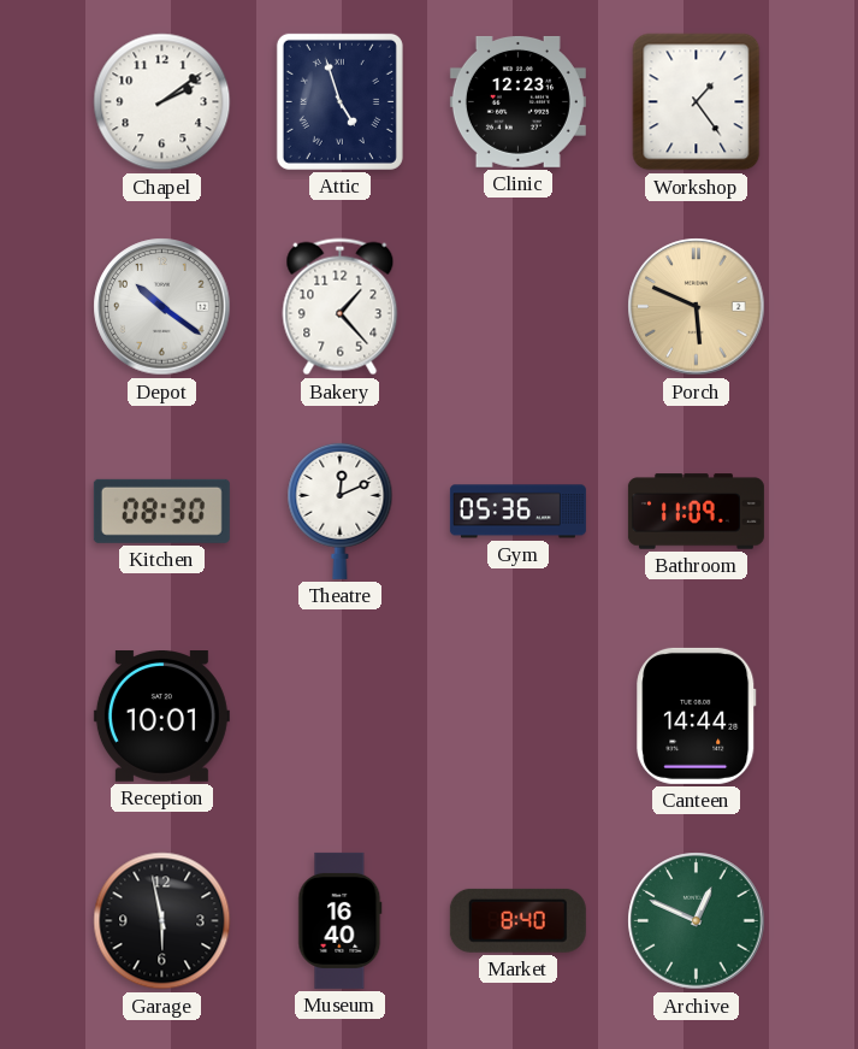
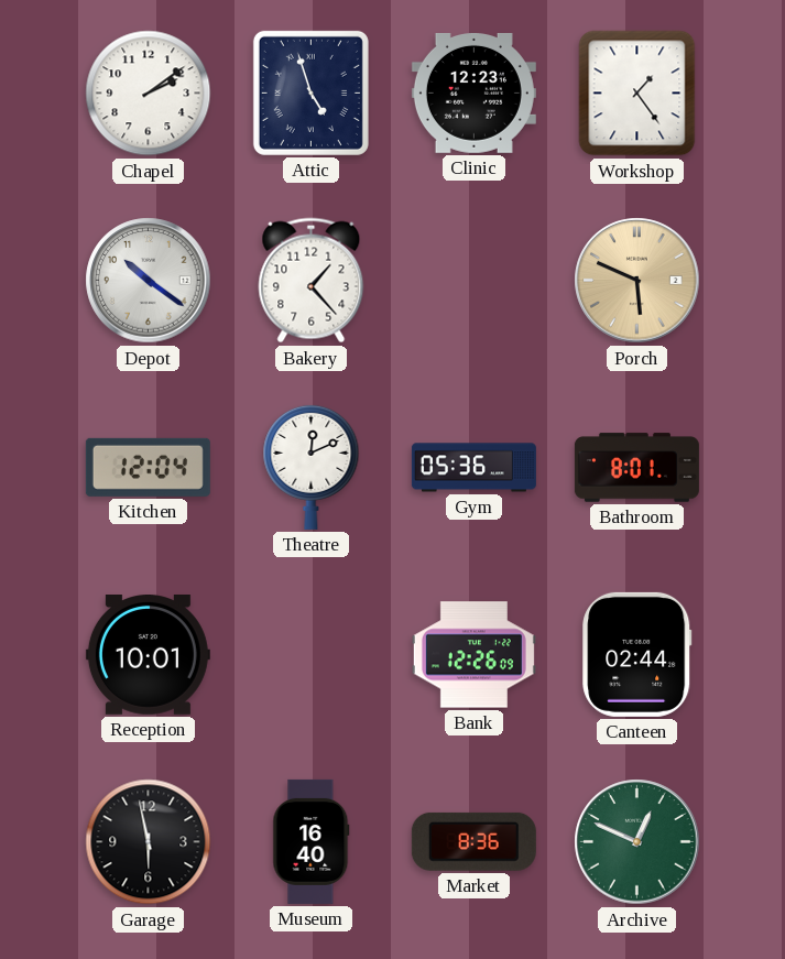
Kitchen: 08:30 -> 12:04 (148, 467)
Bathroom: 11:09 -> 8:01 (636, 468)
Bank: none -> 12:26 (473, 655)
Canteen: 14:44 -> 02:44 (637, 654)
Market: 8:40 -> 8:36 (473, 841)
